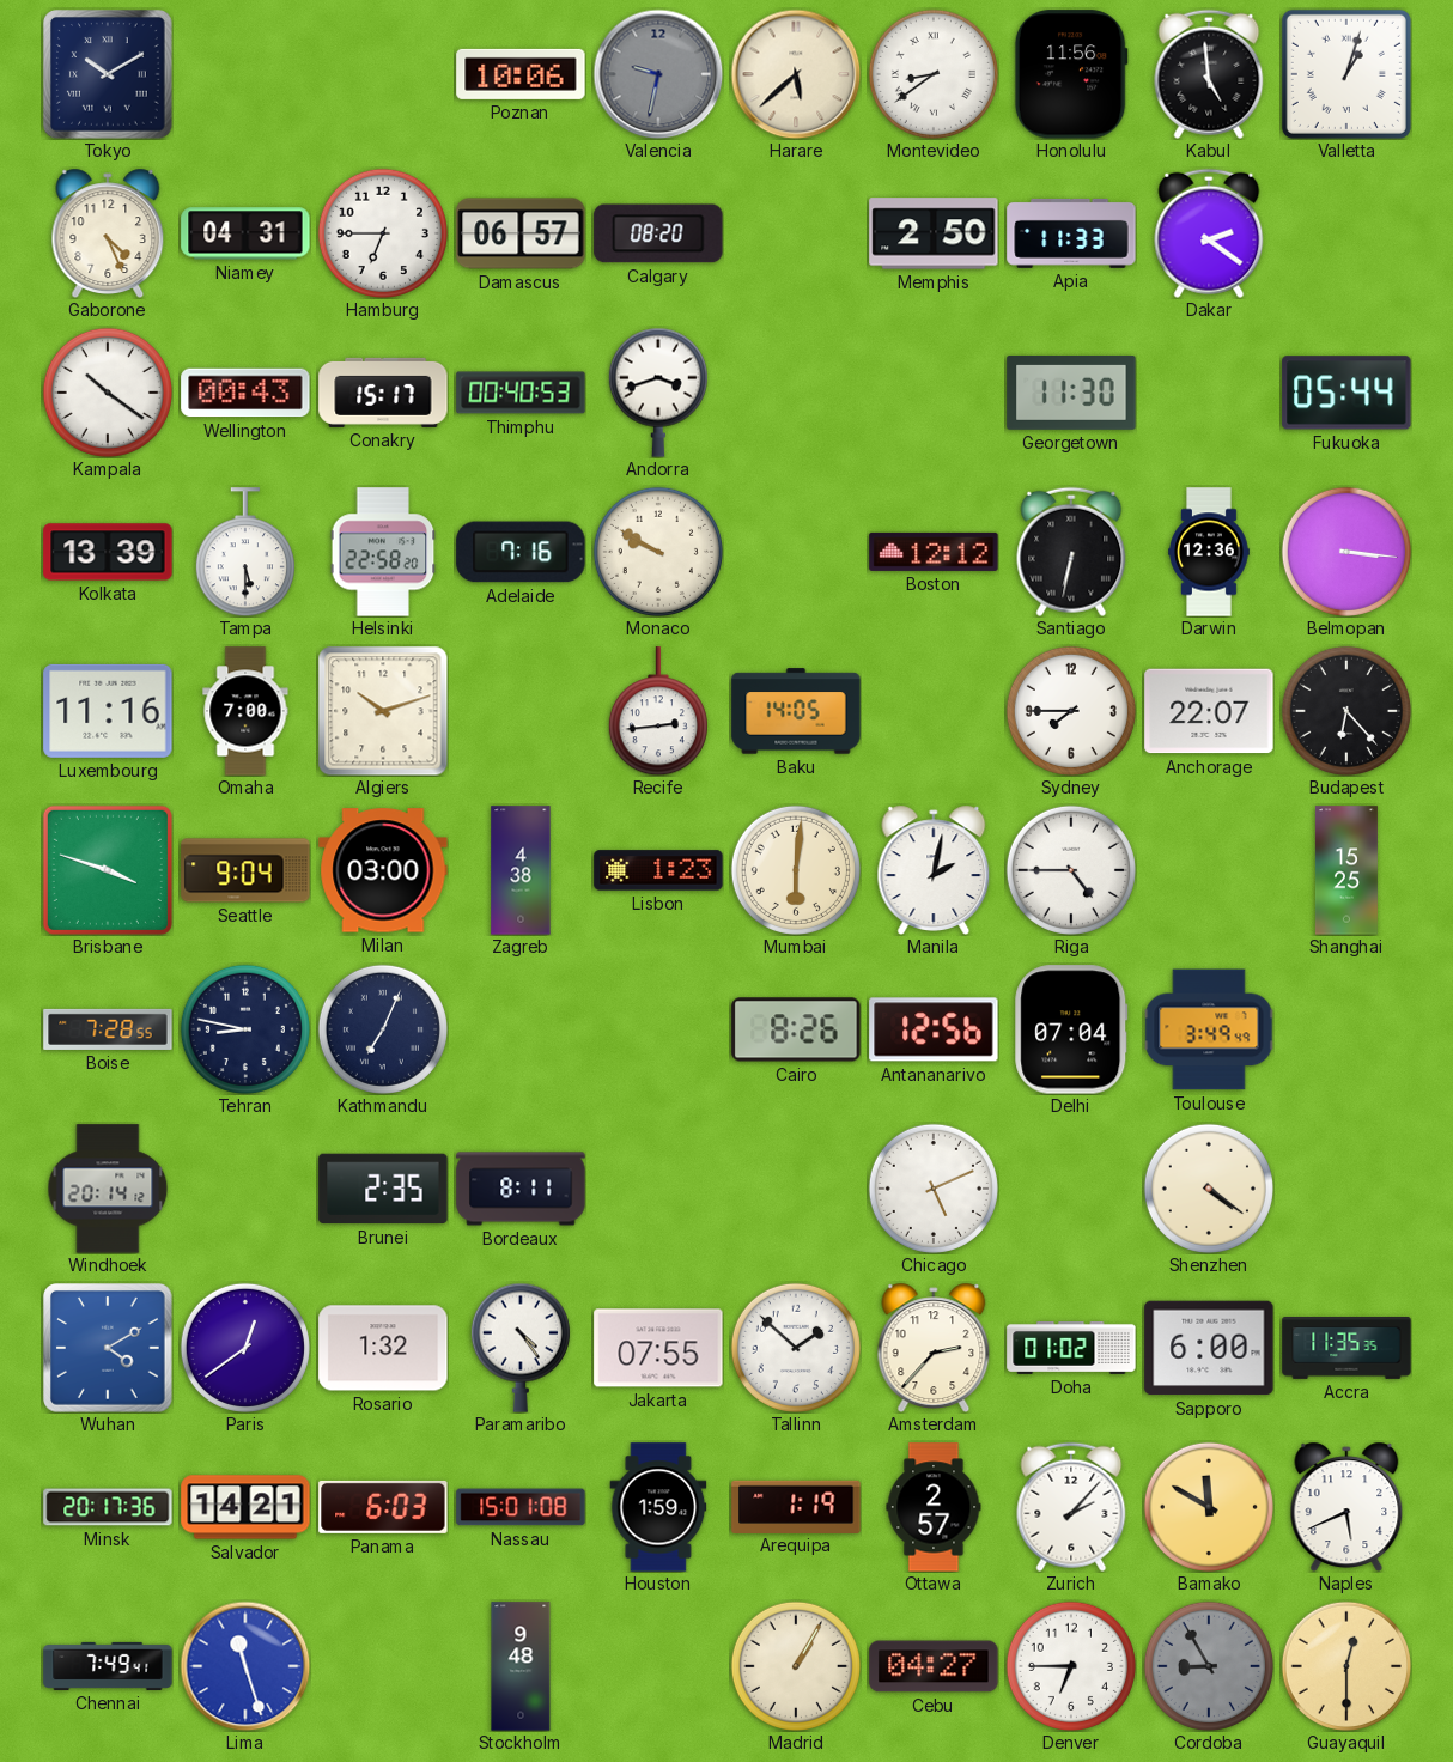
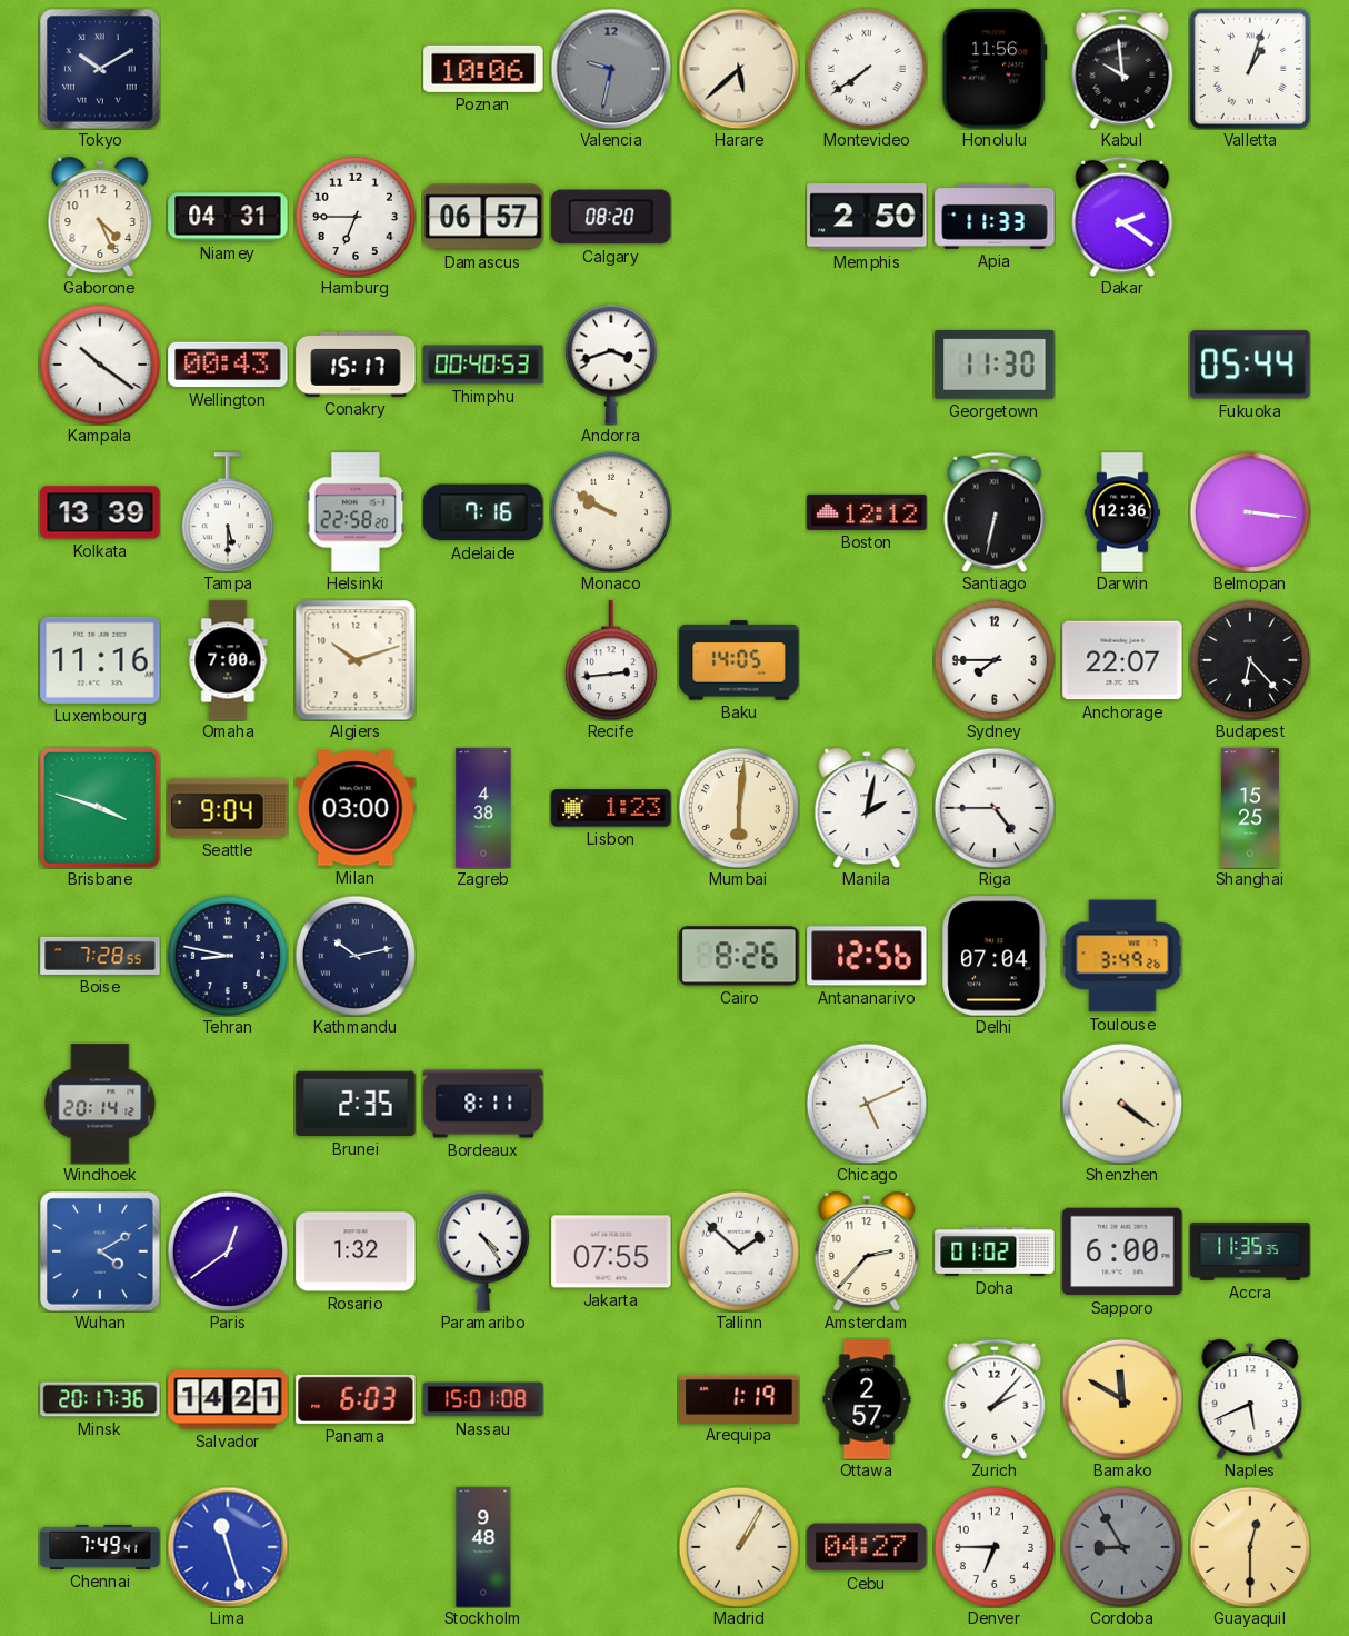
Montevideo: 8:39 -> 7:39 (867, 69)
Kabul: 4:59 -> 9:59 (1122, 69)
Kathmandu: 7:04 -> 10:13 (356, 956)
Toulouse: 3:49:49 -> 3:49:26 (1122, 956)
Houston: 1:59 -> none (658, 1507)
